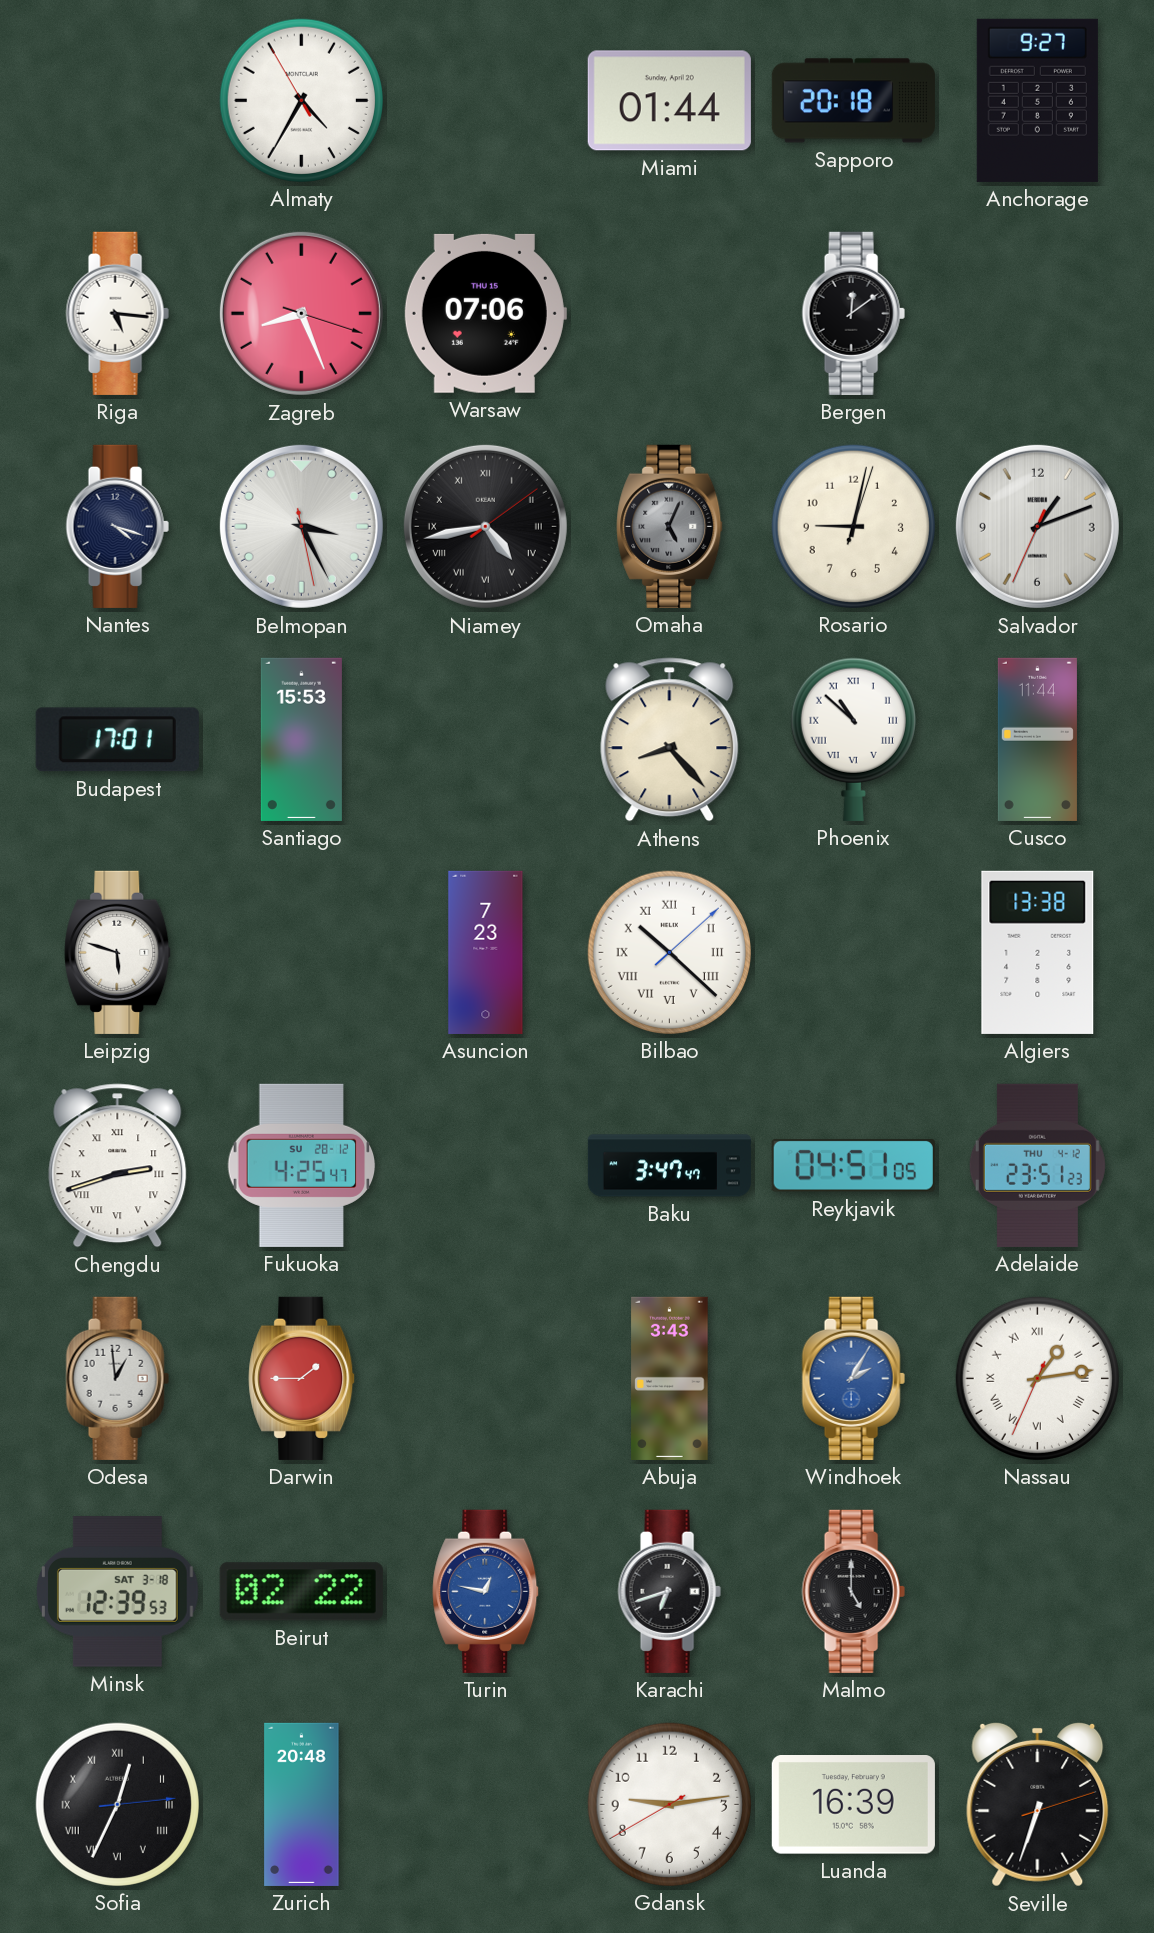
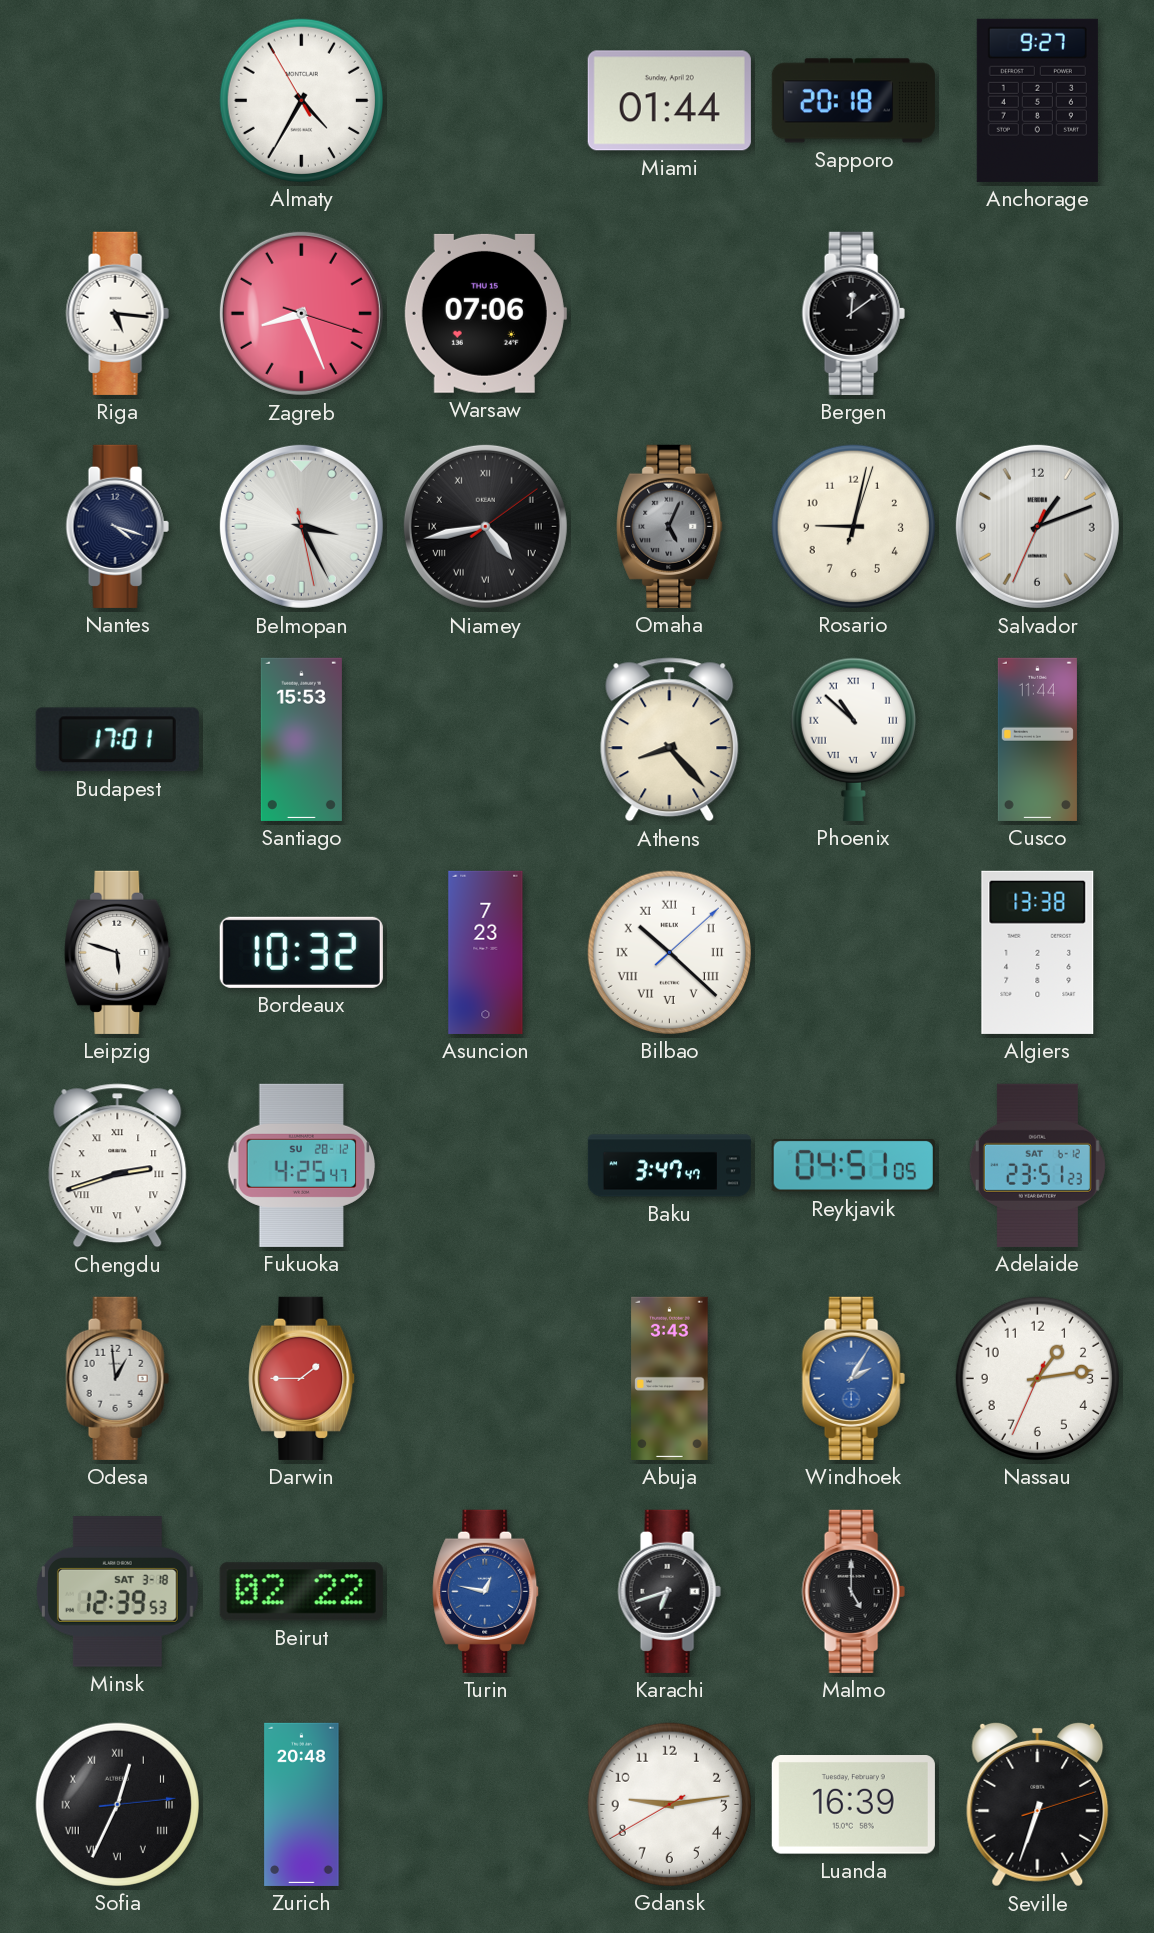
Bordeaux: none -> 10:32 (301, 952)
Adelaide date: THU 4-12 -> SAT 6-12 (1037, 1165)
Nassau numerals: Roman -> Arabic (1037, 1378)
